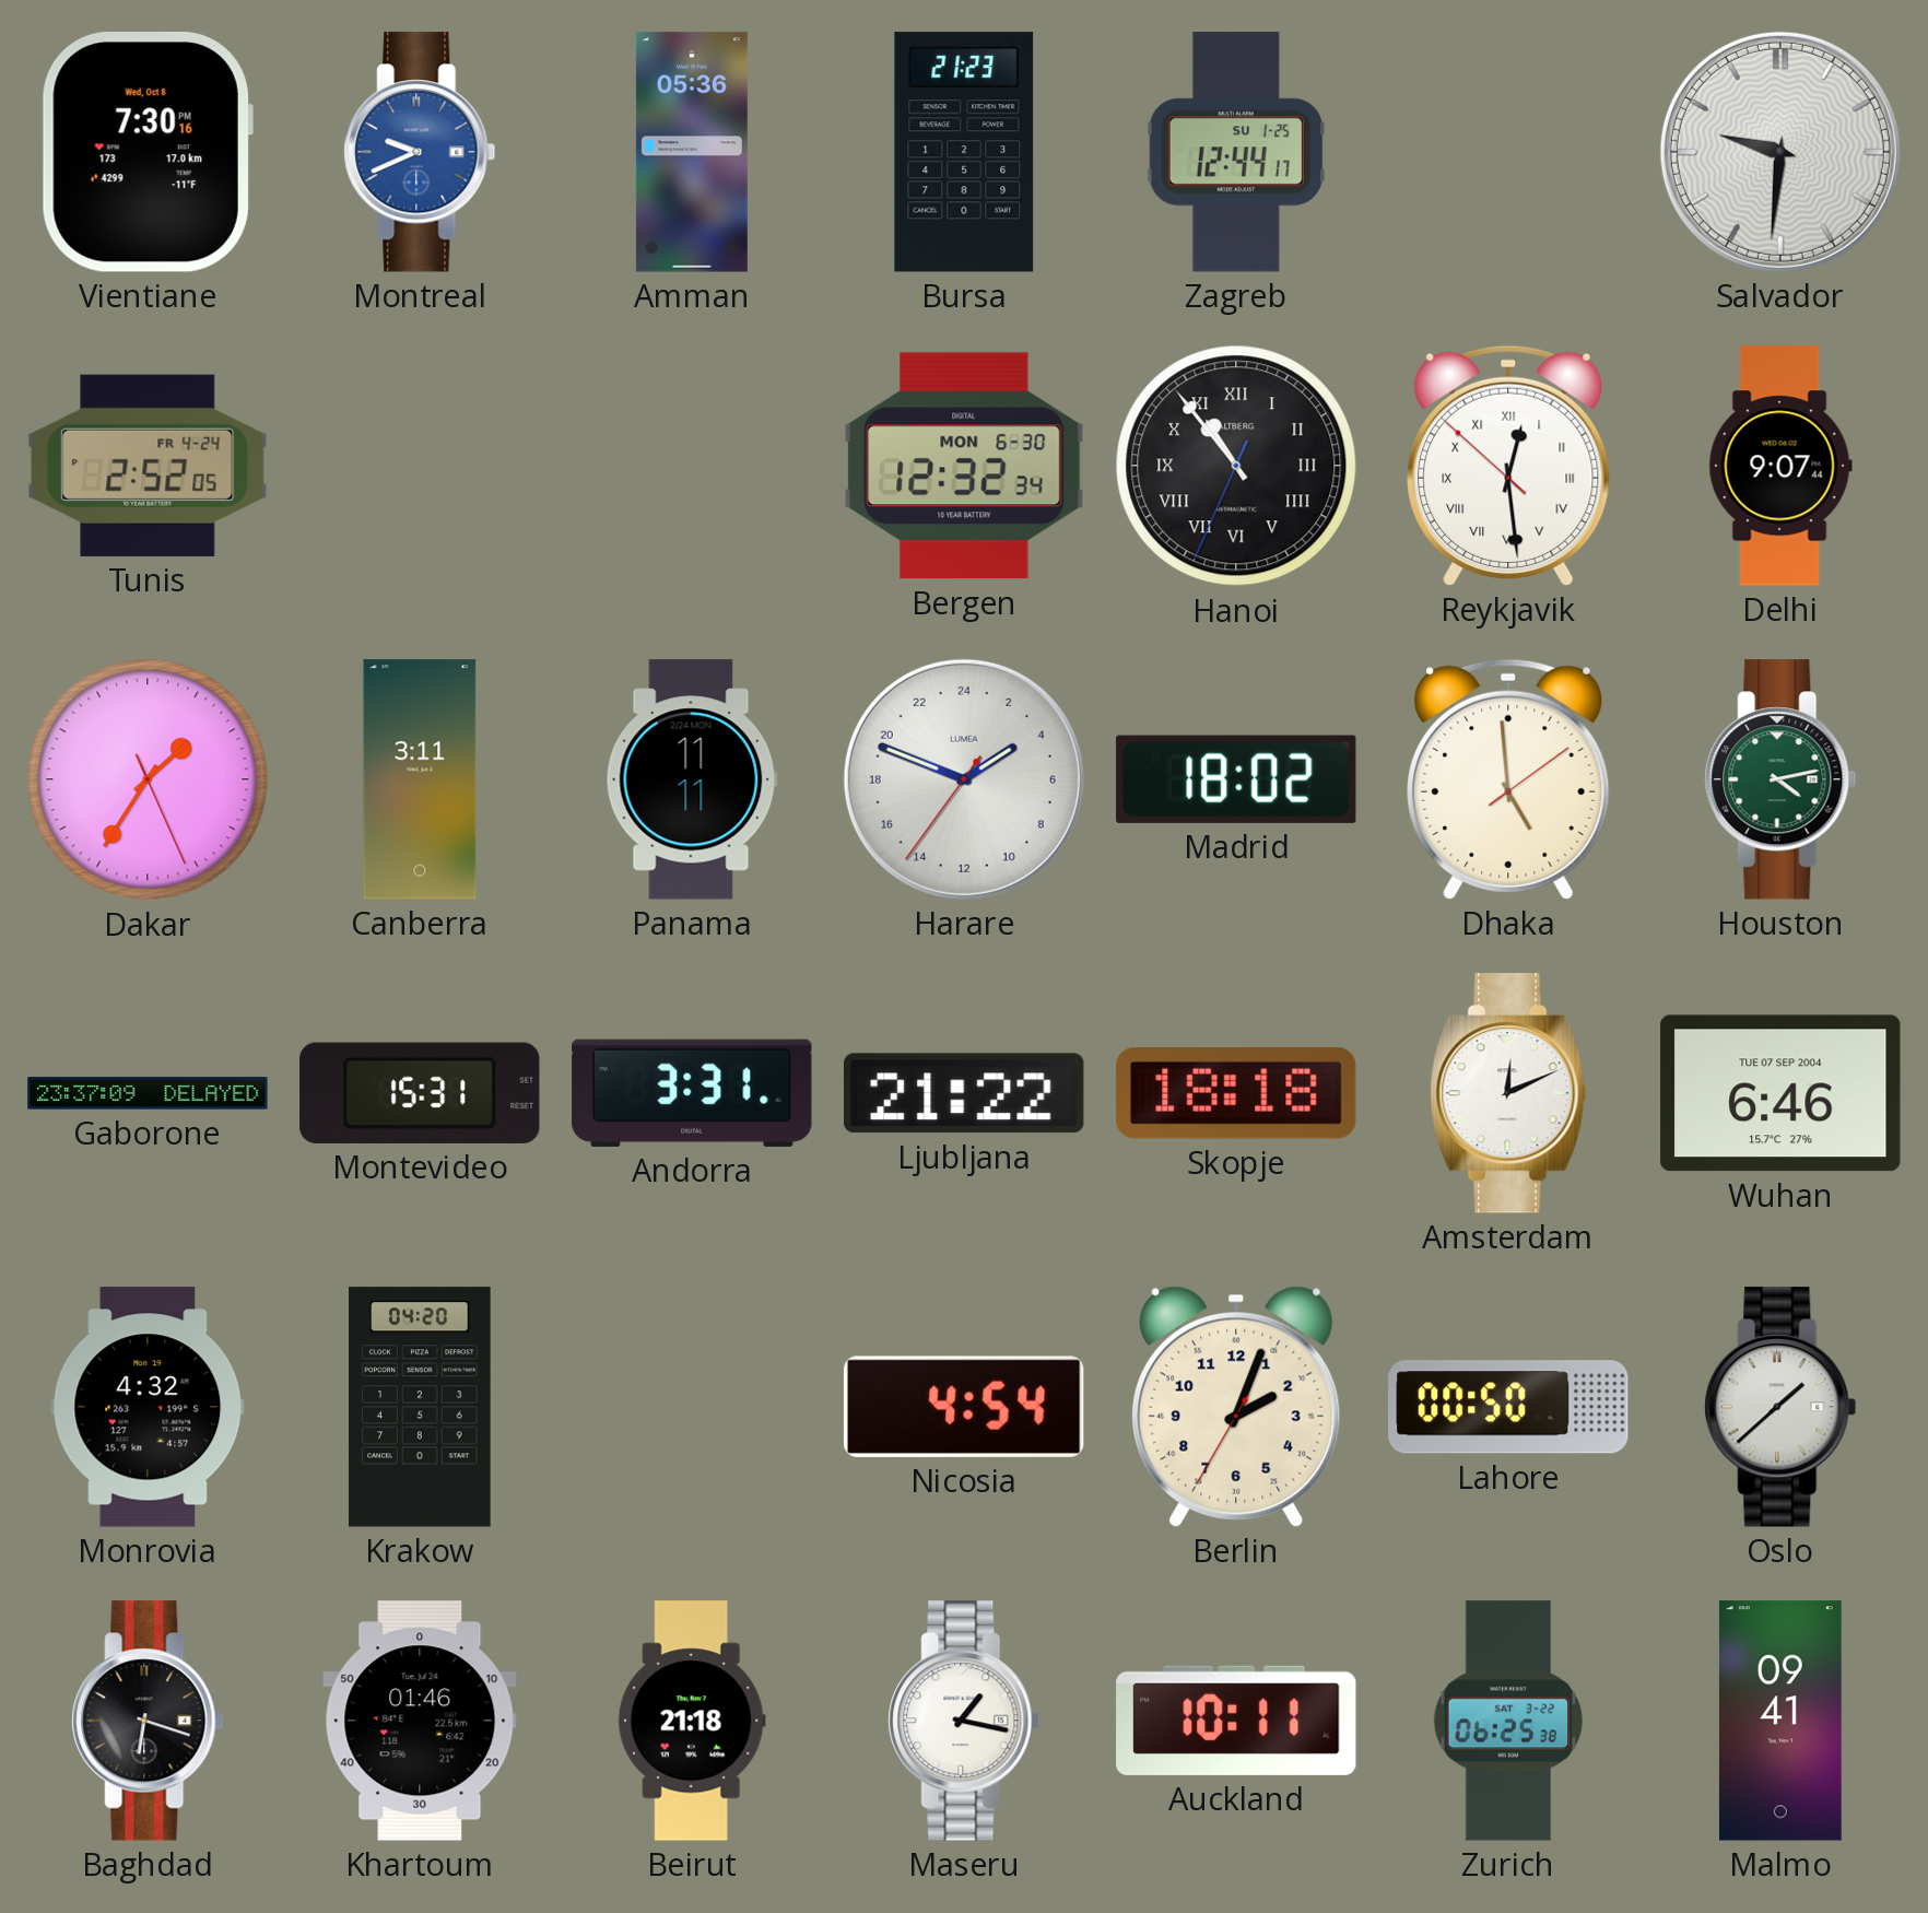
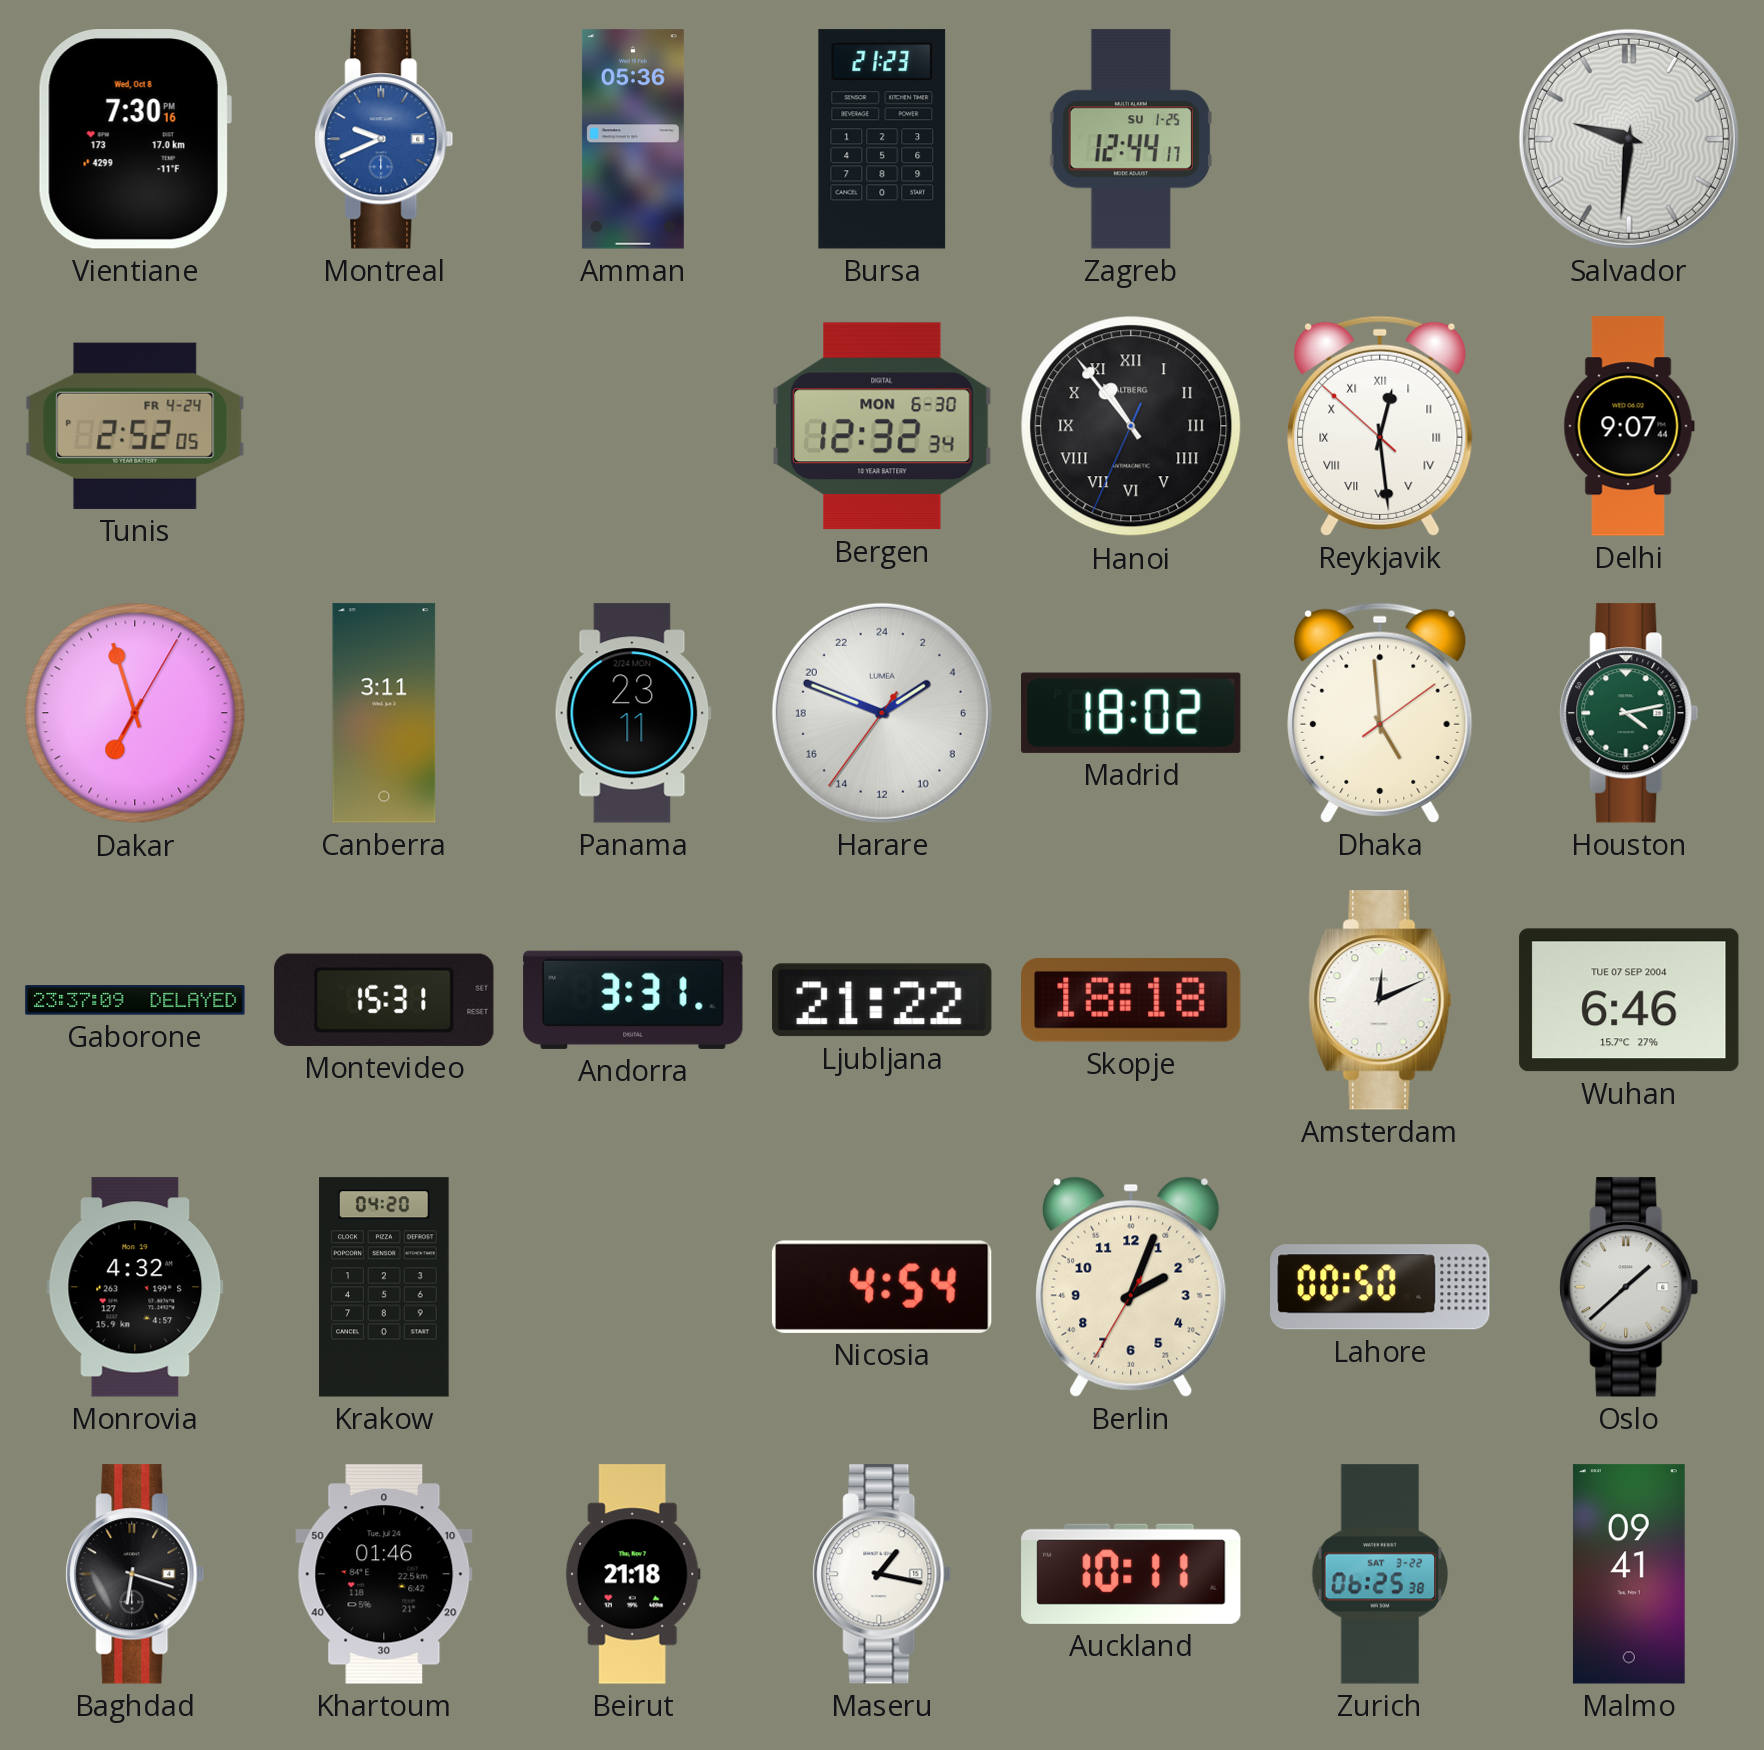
Dakar: 1:35 -> 6:57 (135, 713)
Panama: 11:11 -> 23:11 (633, 713)
